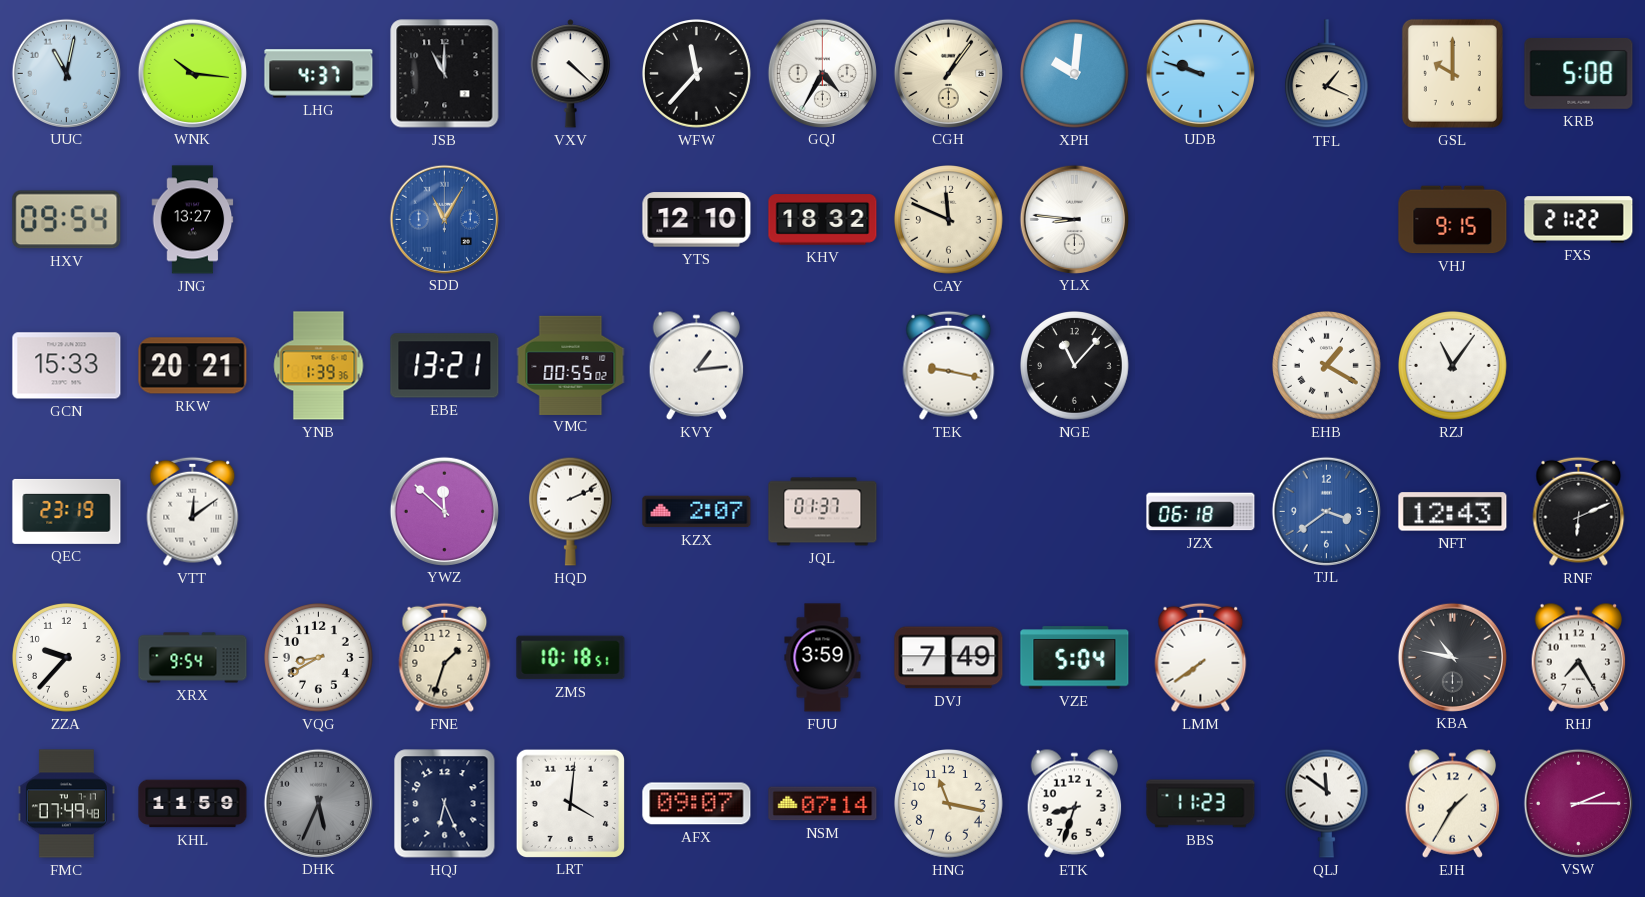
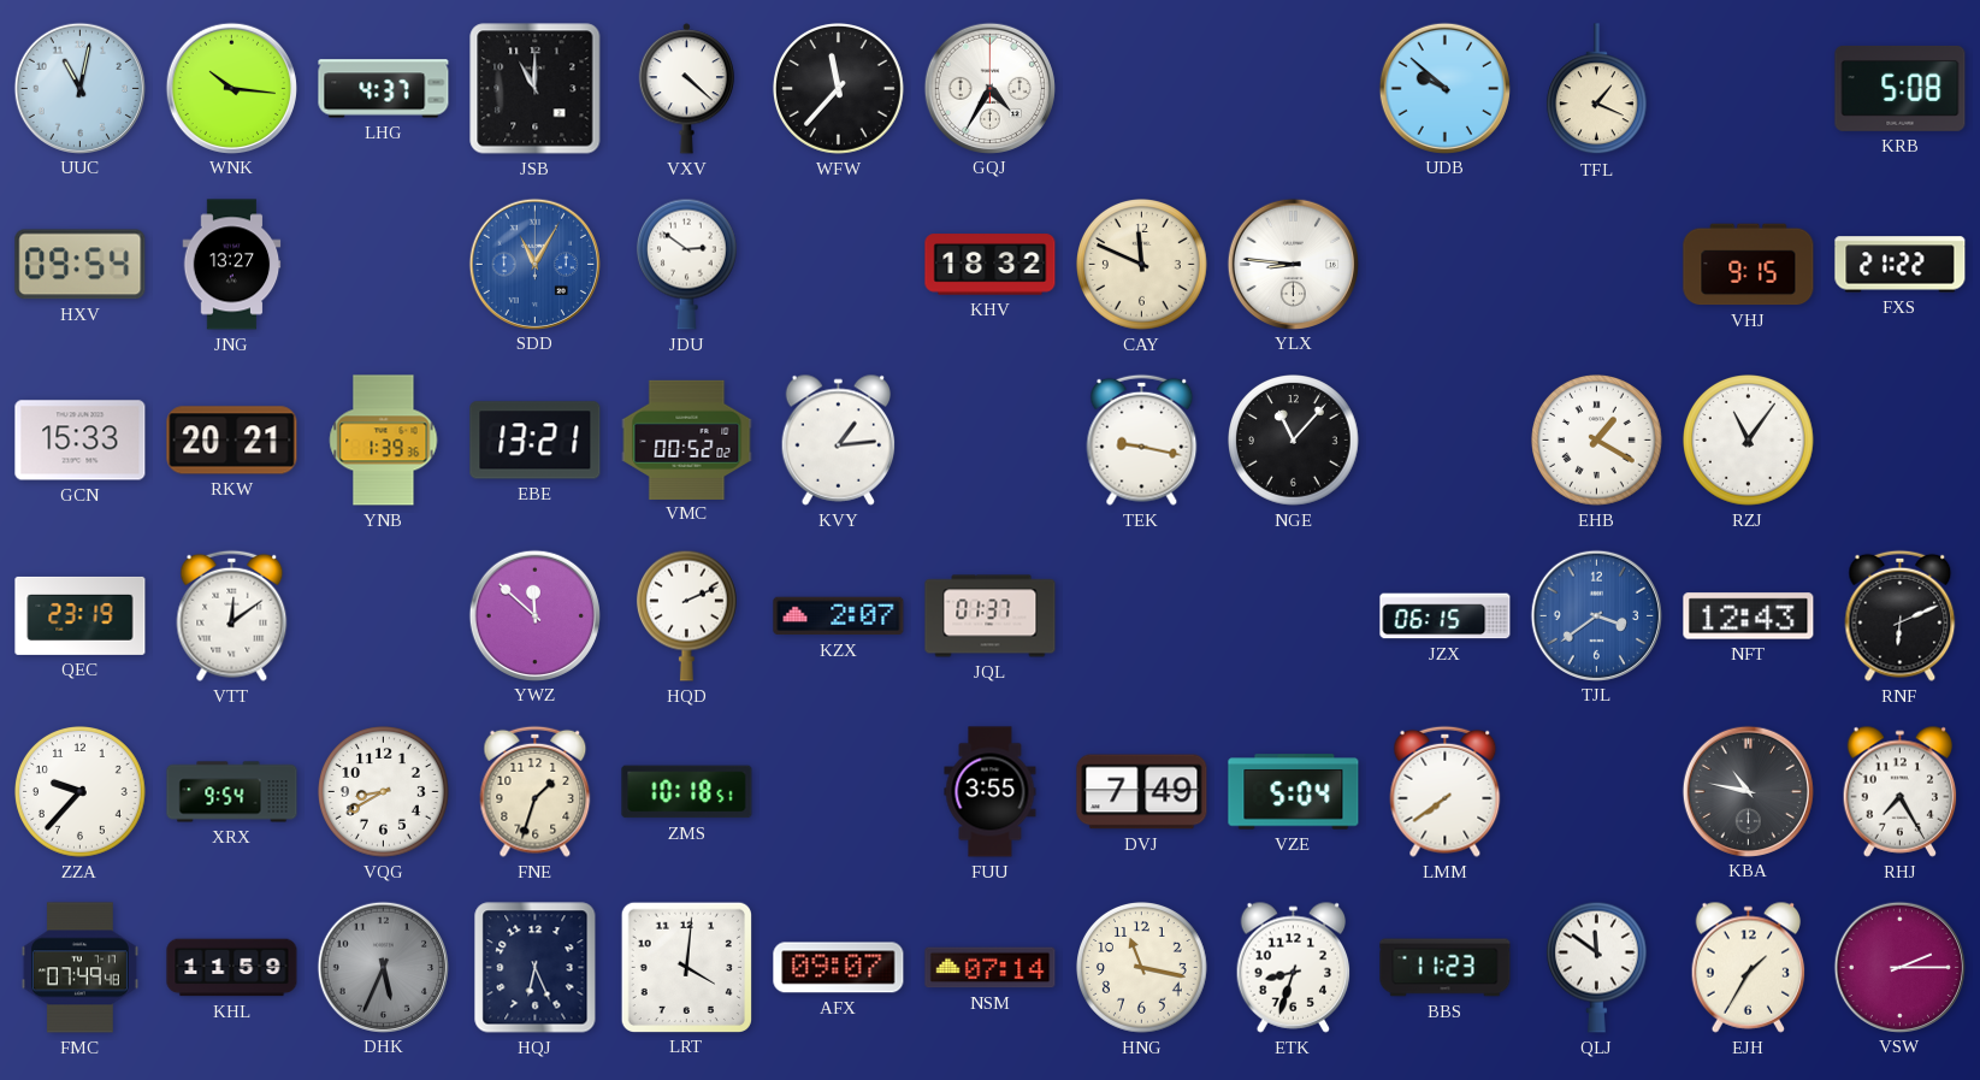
CGH: 1:06 -> none (948, 73)
XPH: 10:01 -> none (1075, 74)
UDB: 9:48 -> 9:52 (1444, 88)
GSL: 10:00 -> none (1452, 73)
JDU: none -> 2:51 (686, 264)
YTS: 12:10 -> none (697, 220)
VMC: 00:55 -> 00:52 (687, 439)
JZX: 06:18 -> 06:15 (1446, 616)
FUU: 3:59 -> 3:55 (991, 792)
